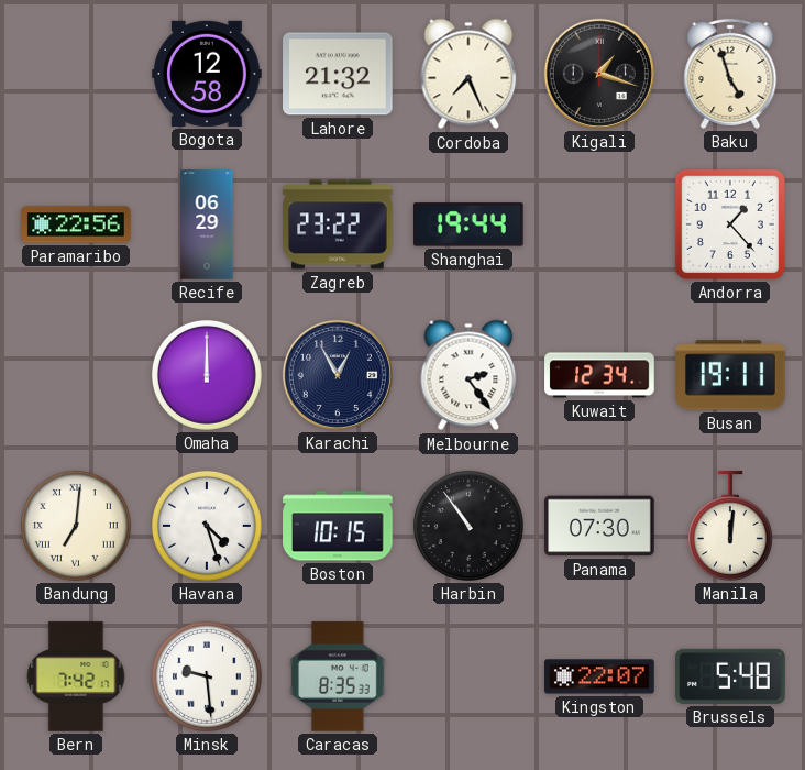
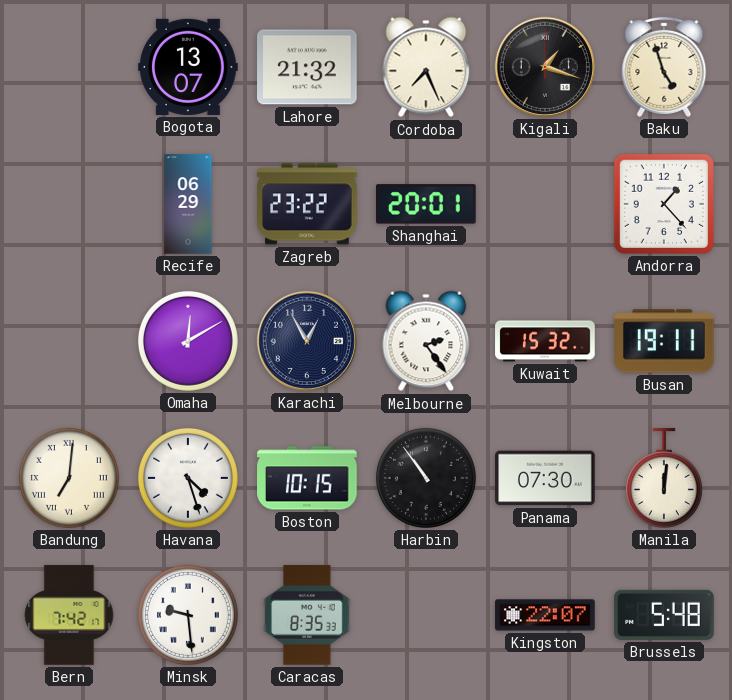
Bogota: 12:58 -> 13:07 (188, 67)
Paramaribo: 22:56 -> none (76, 224)
Shanghai: 19:44 -> 20:01 (427, 204)
Omaha: 12:00 -> 12:10 (188, 341)
Kuwait: 12:34 -> 15:32 (545, 341)
